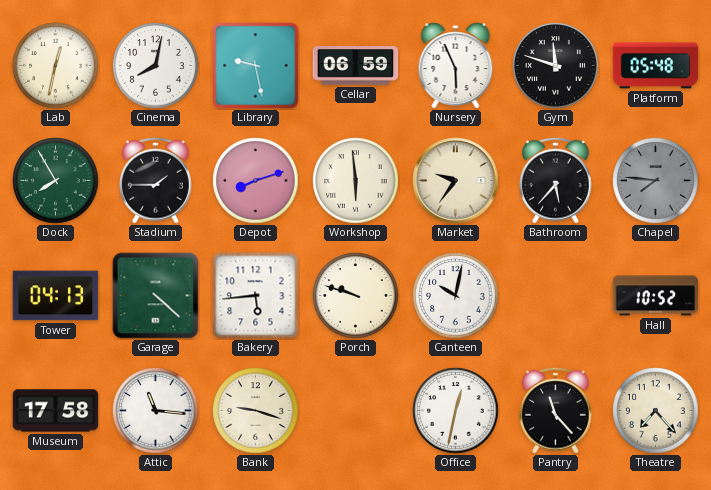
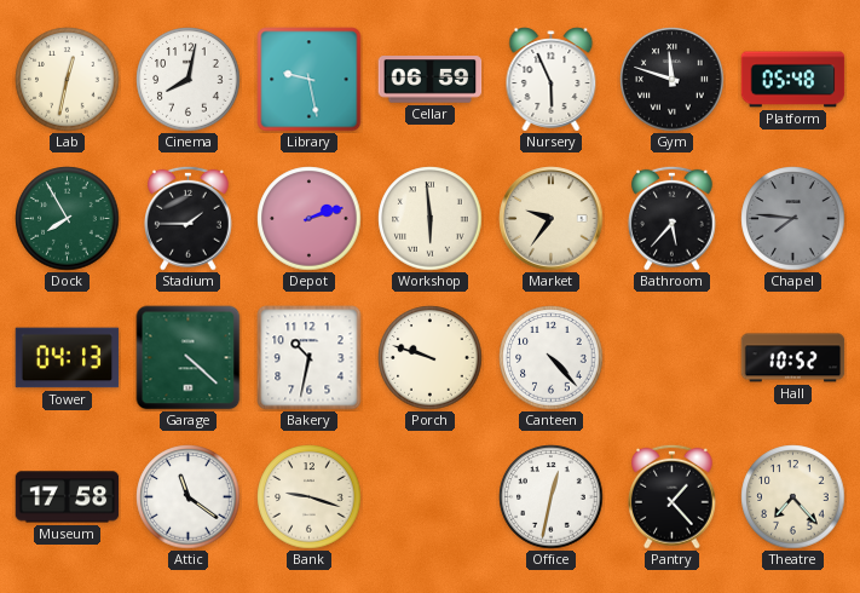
Depot: 8:12 -> 2:12 (310, 219)
Bakery: 5:44 -> 10:32 (310, 358)
Canteen: 10:02 -> 4:23 (552, 358)
Attic: 11:16 -> 11:21 (189, 497)
Pantry: 11:23 -> 1:23 (673, 496)
